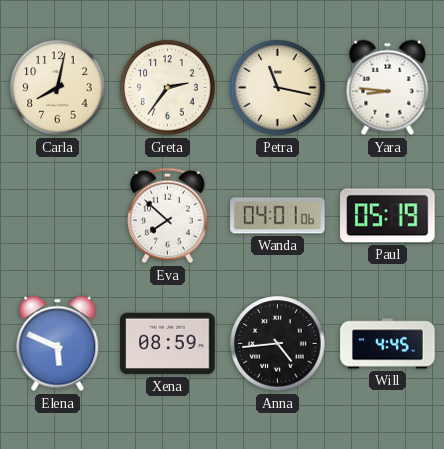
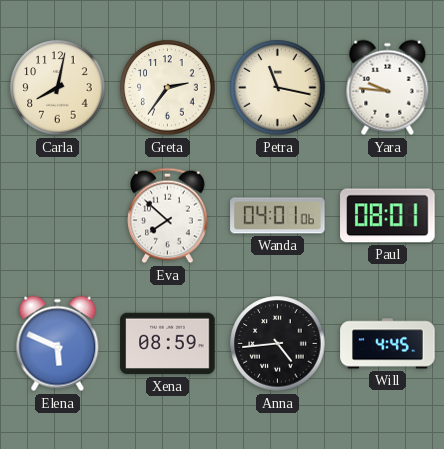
Yara: 8:46 -> 9:46 (388, 88)
Paul: 05:19 -> 08:01 (388, 216)
